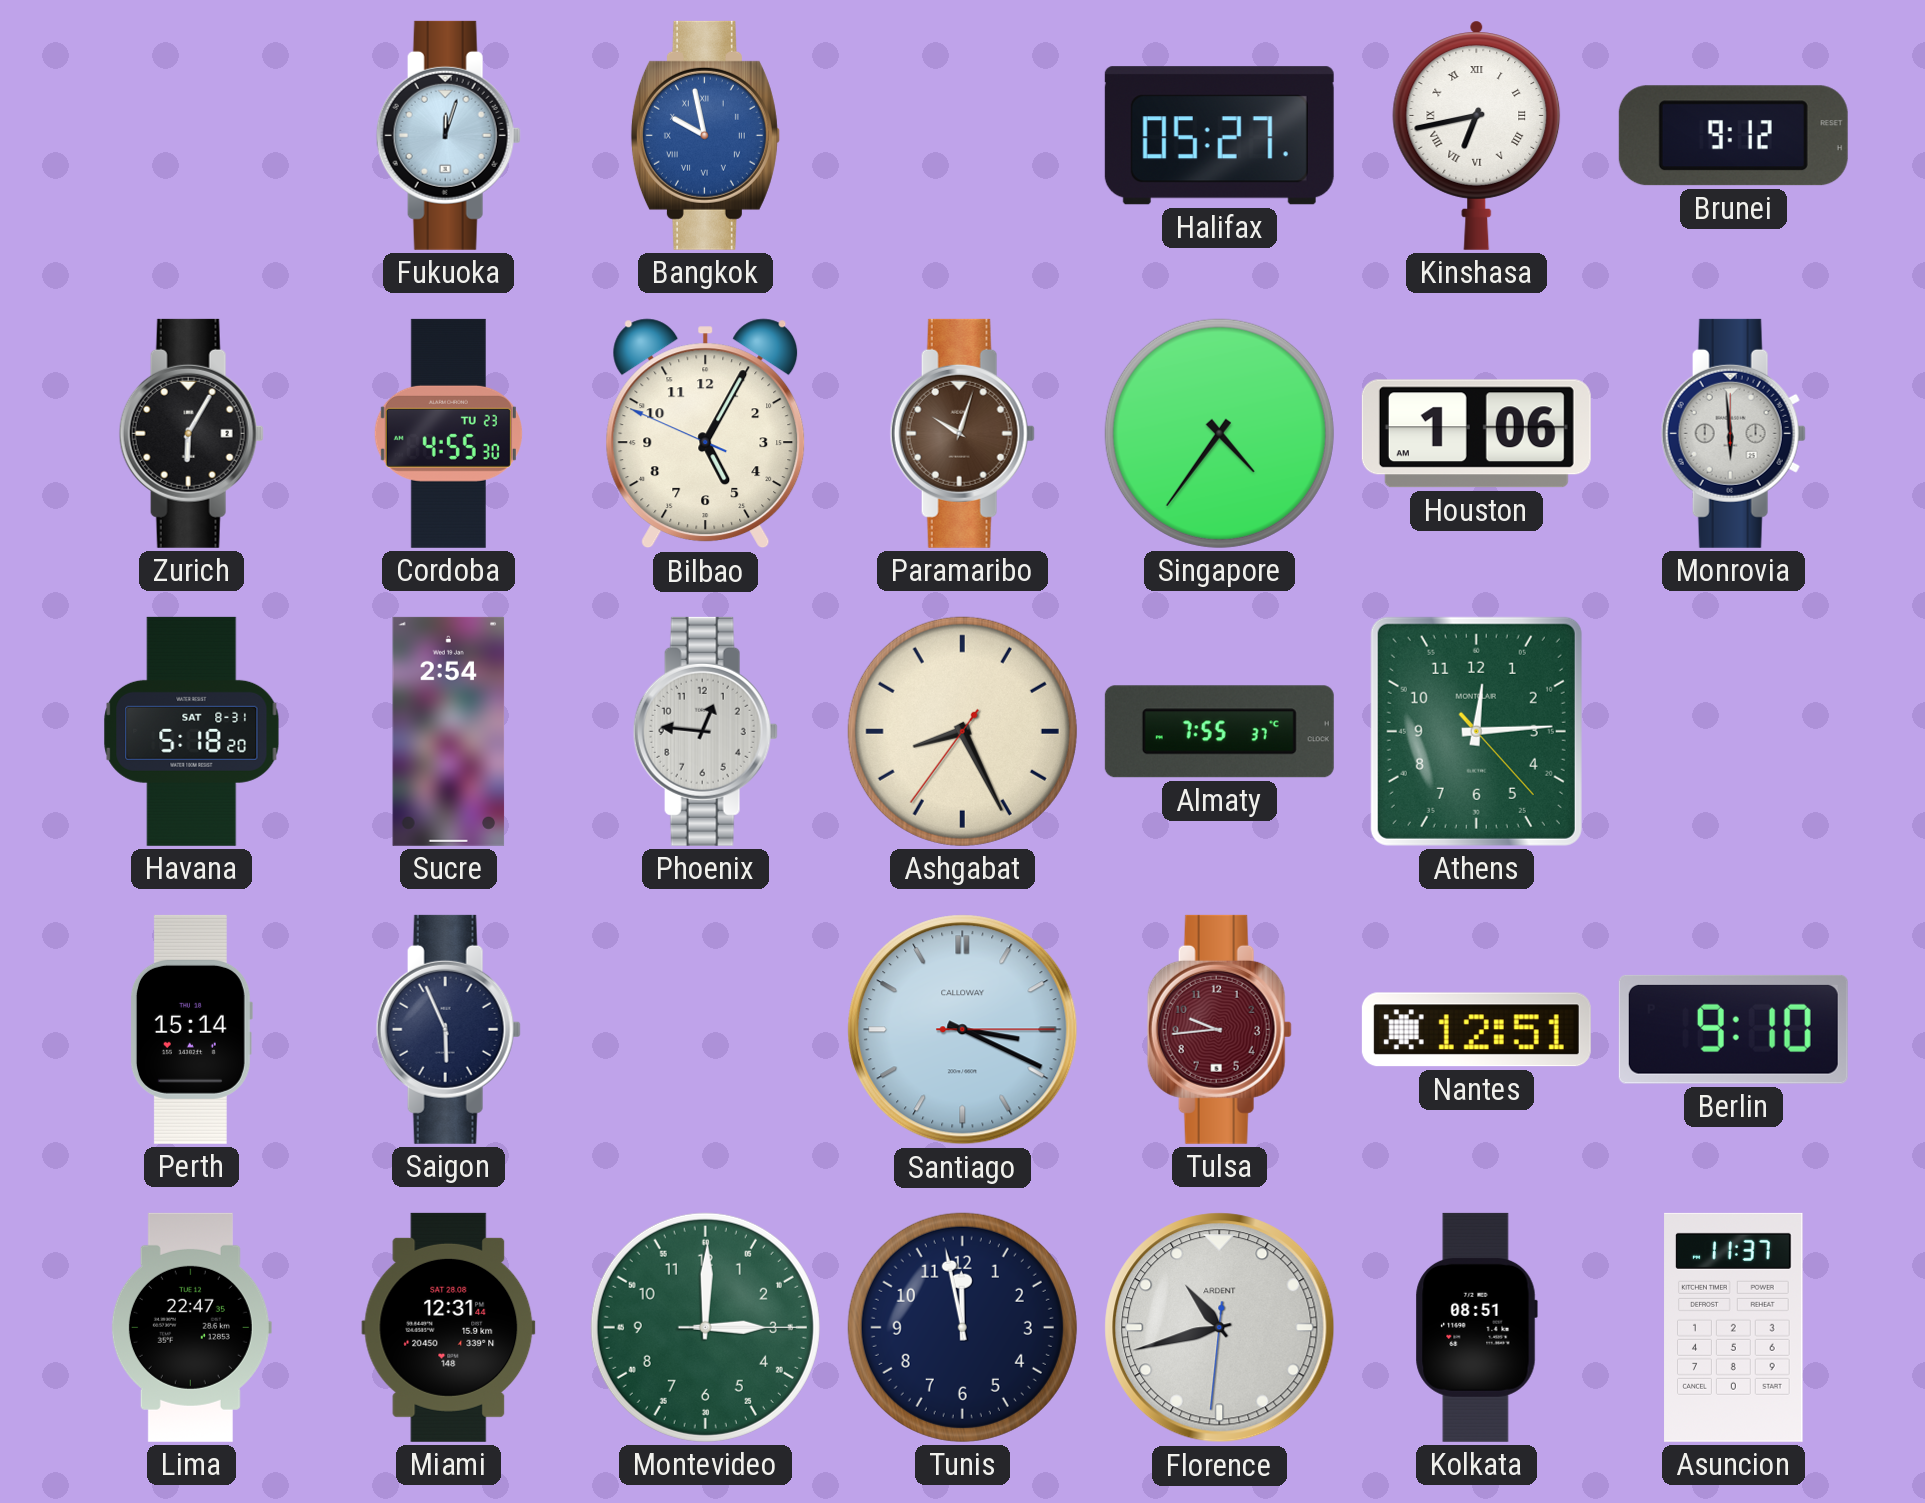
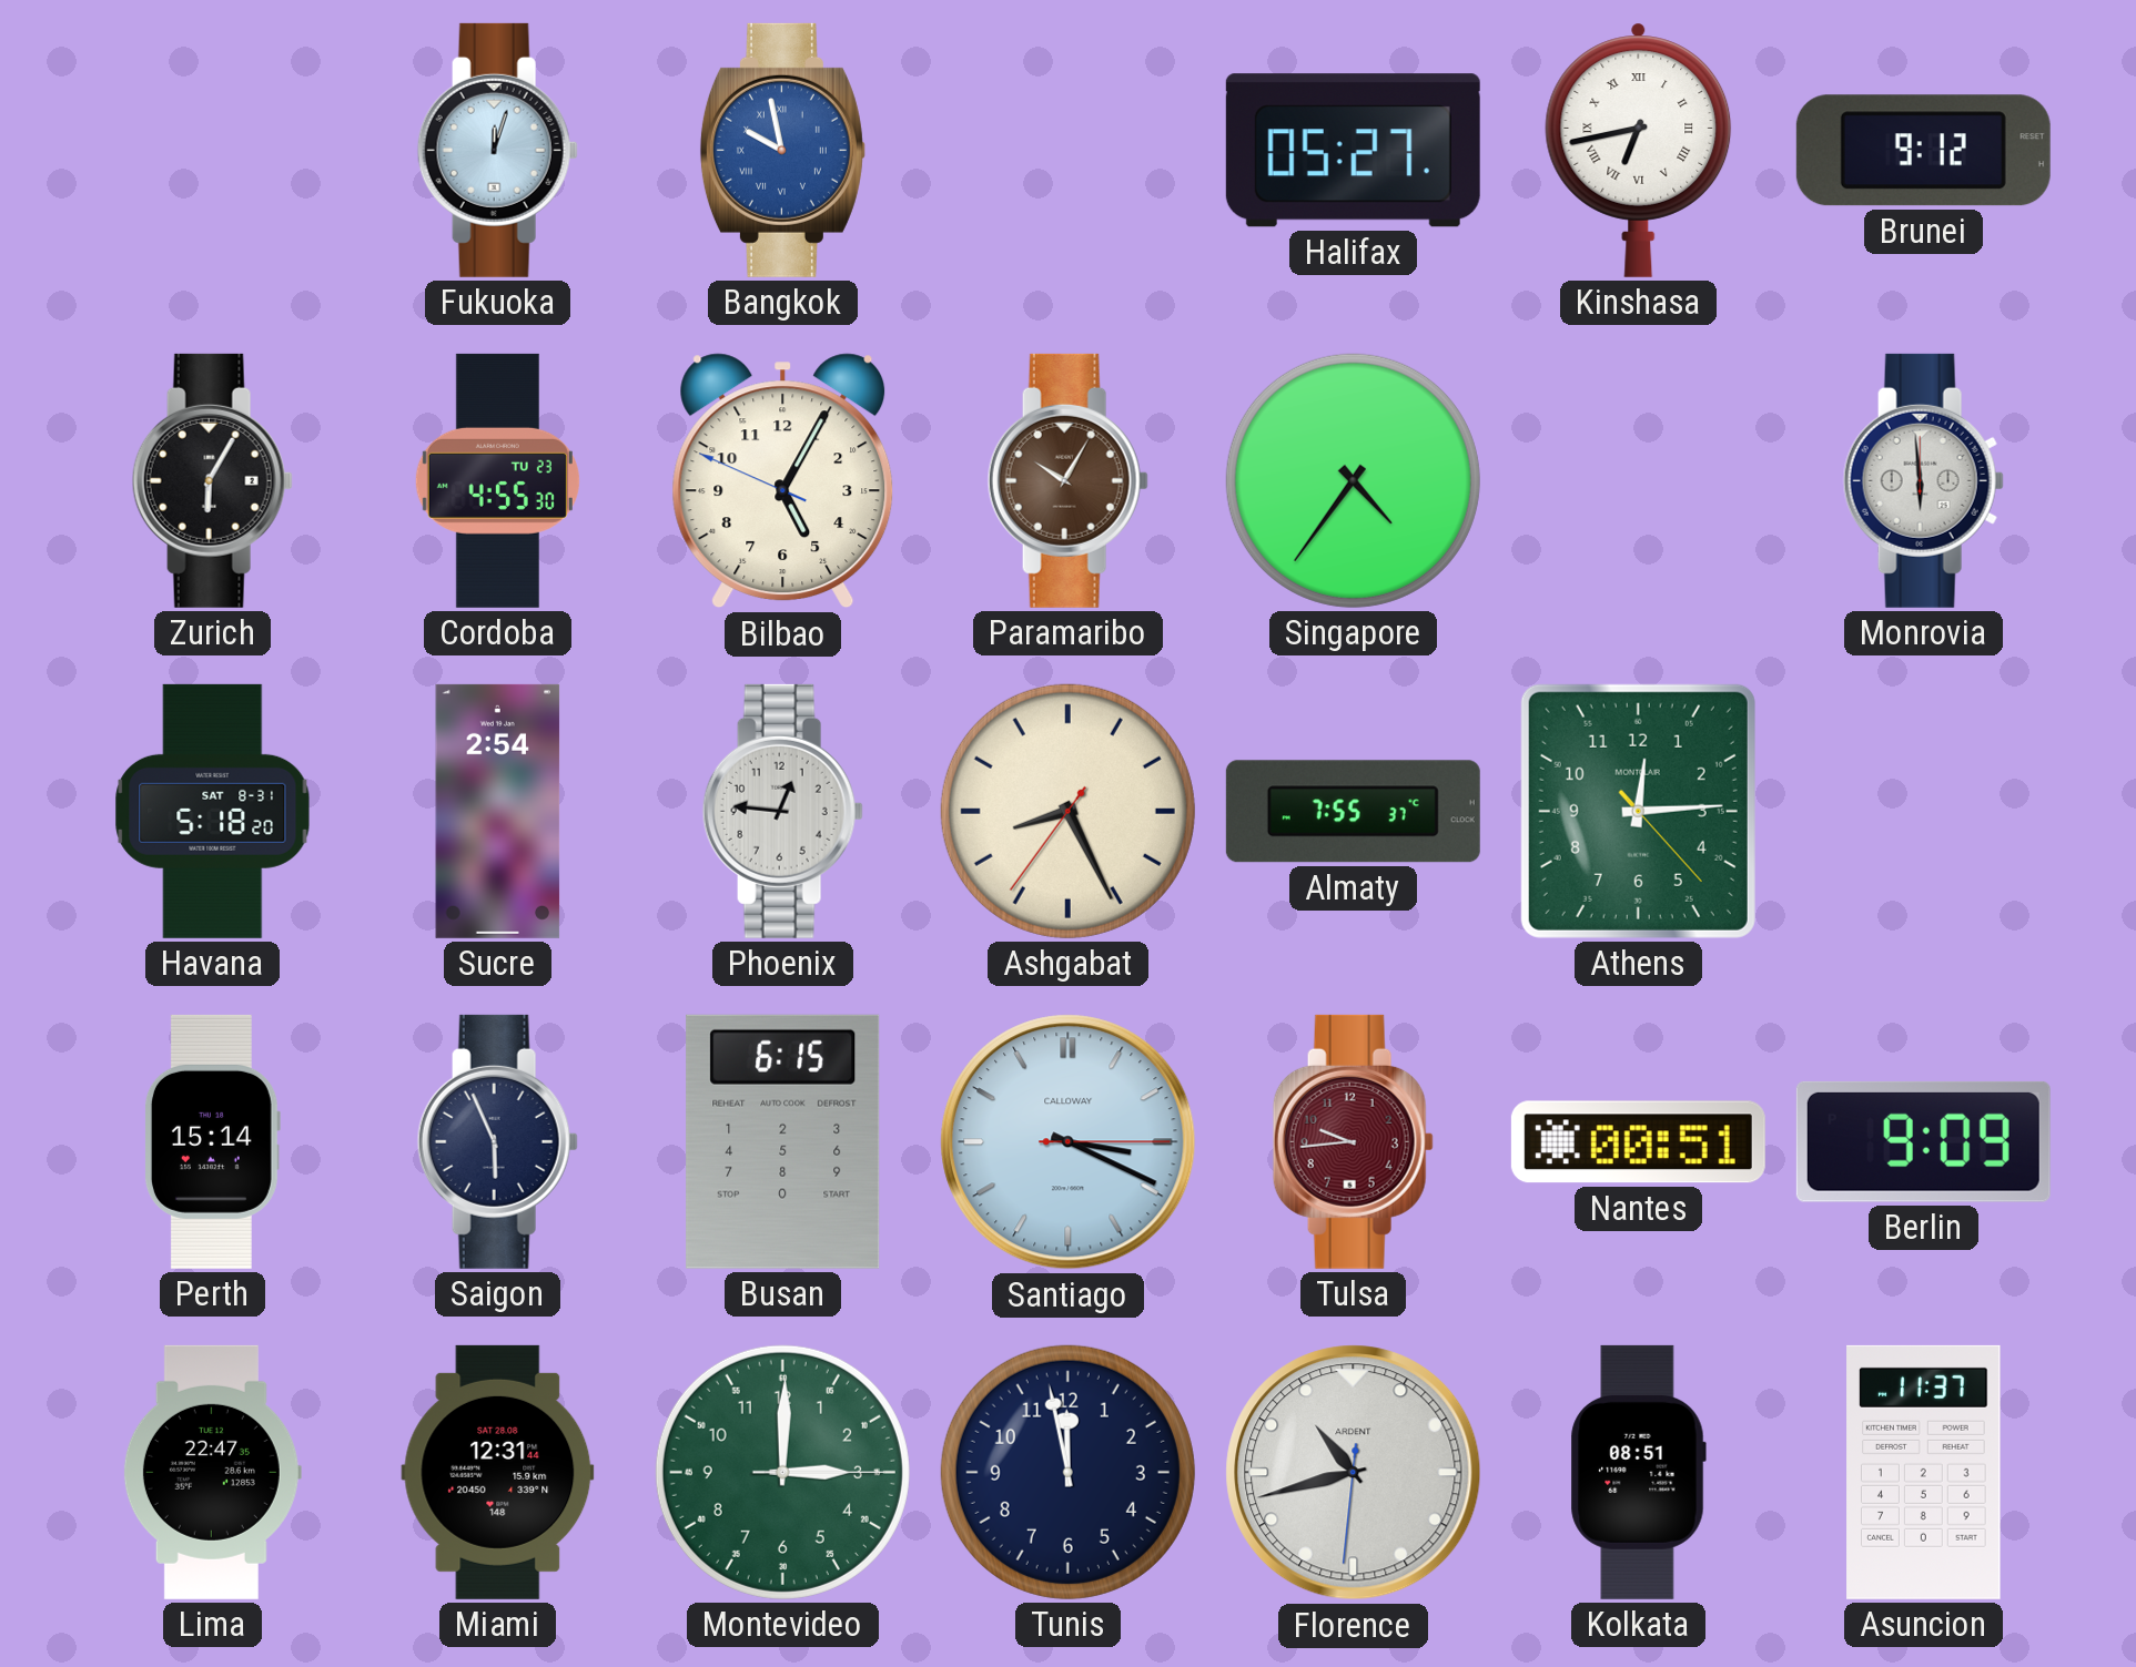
Paramaribo: 10:03 -> 10:05 (1067, 480)
Houston: 1:06 -> none (1476, 434)
Busan: none -> 6:15 (783, 1141)
Nantes: 12:51 -> 00:51 (1638, 1142)
Berlin: 9:10 -> 9:09 (1923, 1141)
